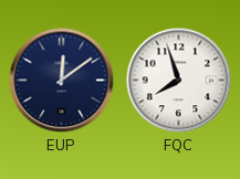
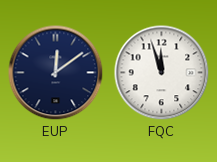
FQC: 7:57 -> 11:57 (162, 73)
